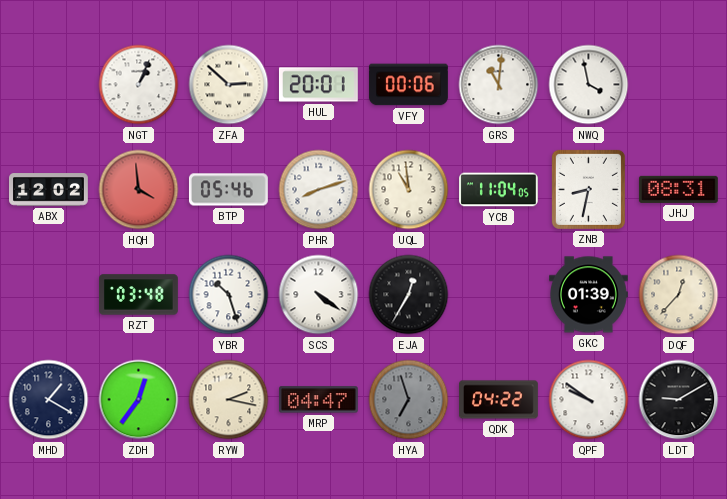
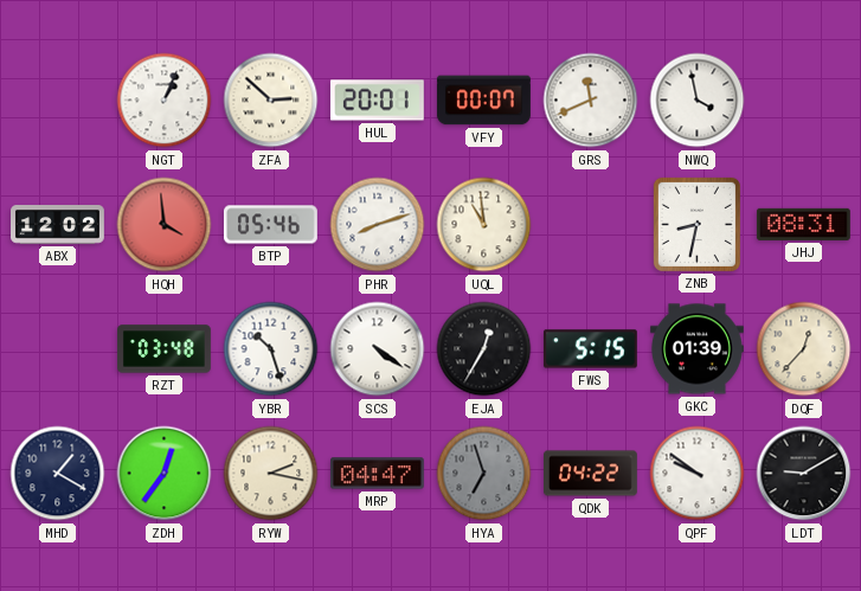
VFY: 00:06 -> 00:07 (483, 101)
GRS: 11:01 -> 11:41 (591, 101)
YCB: 11:04 -> none (499, 190)
FWS: none -> 5:15 (590, 349)
